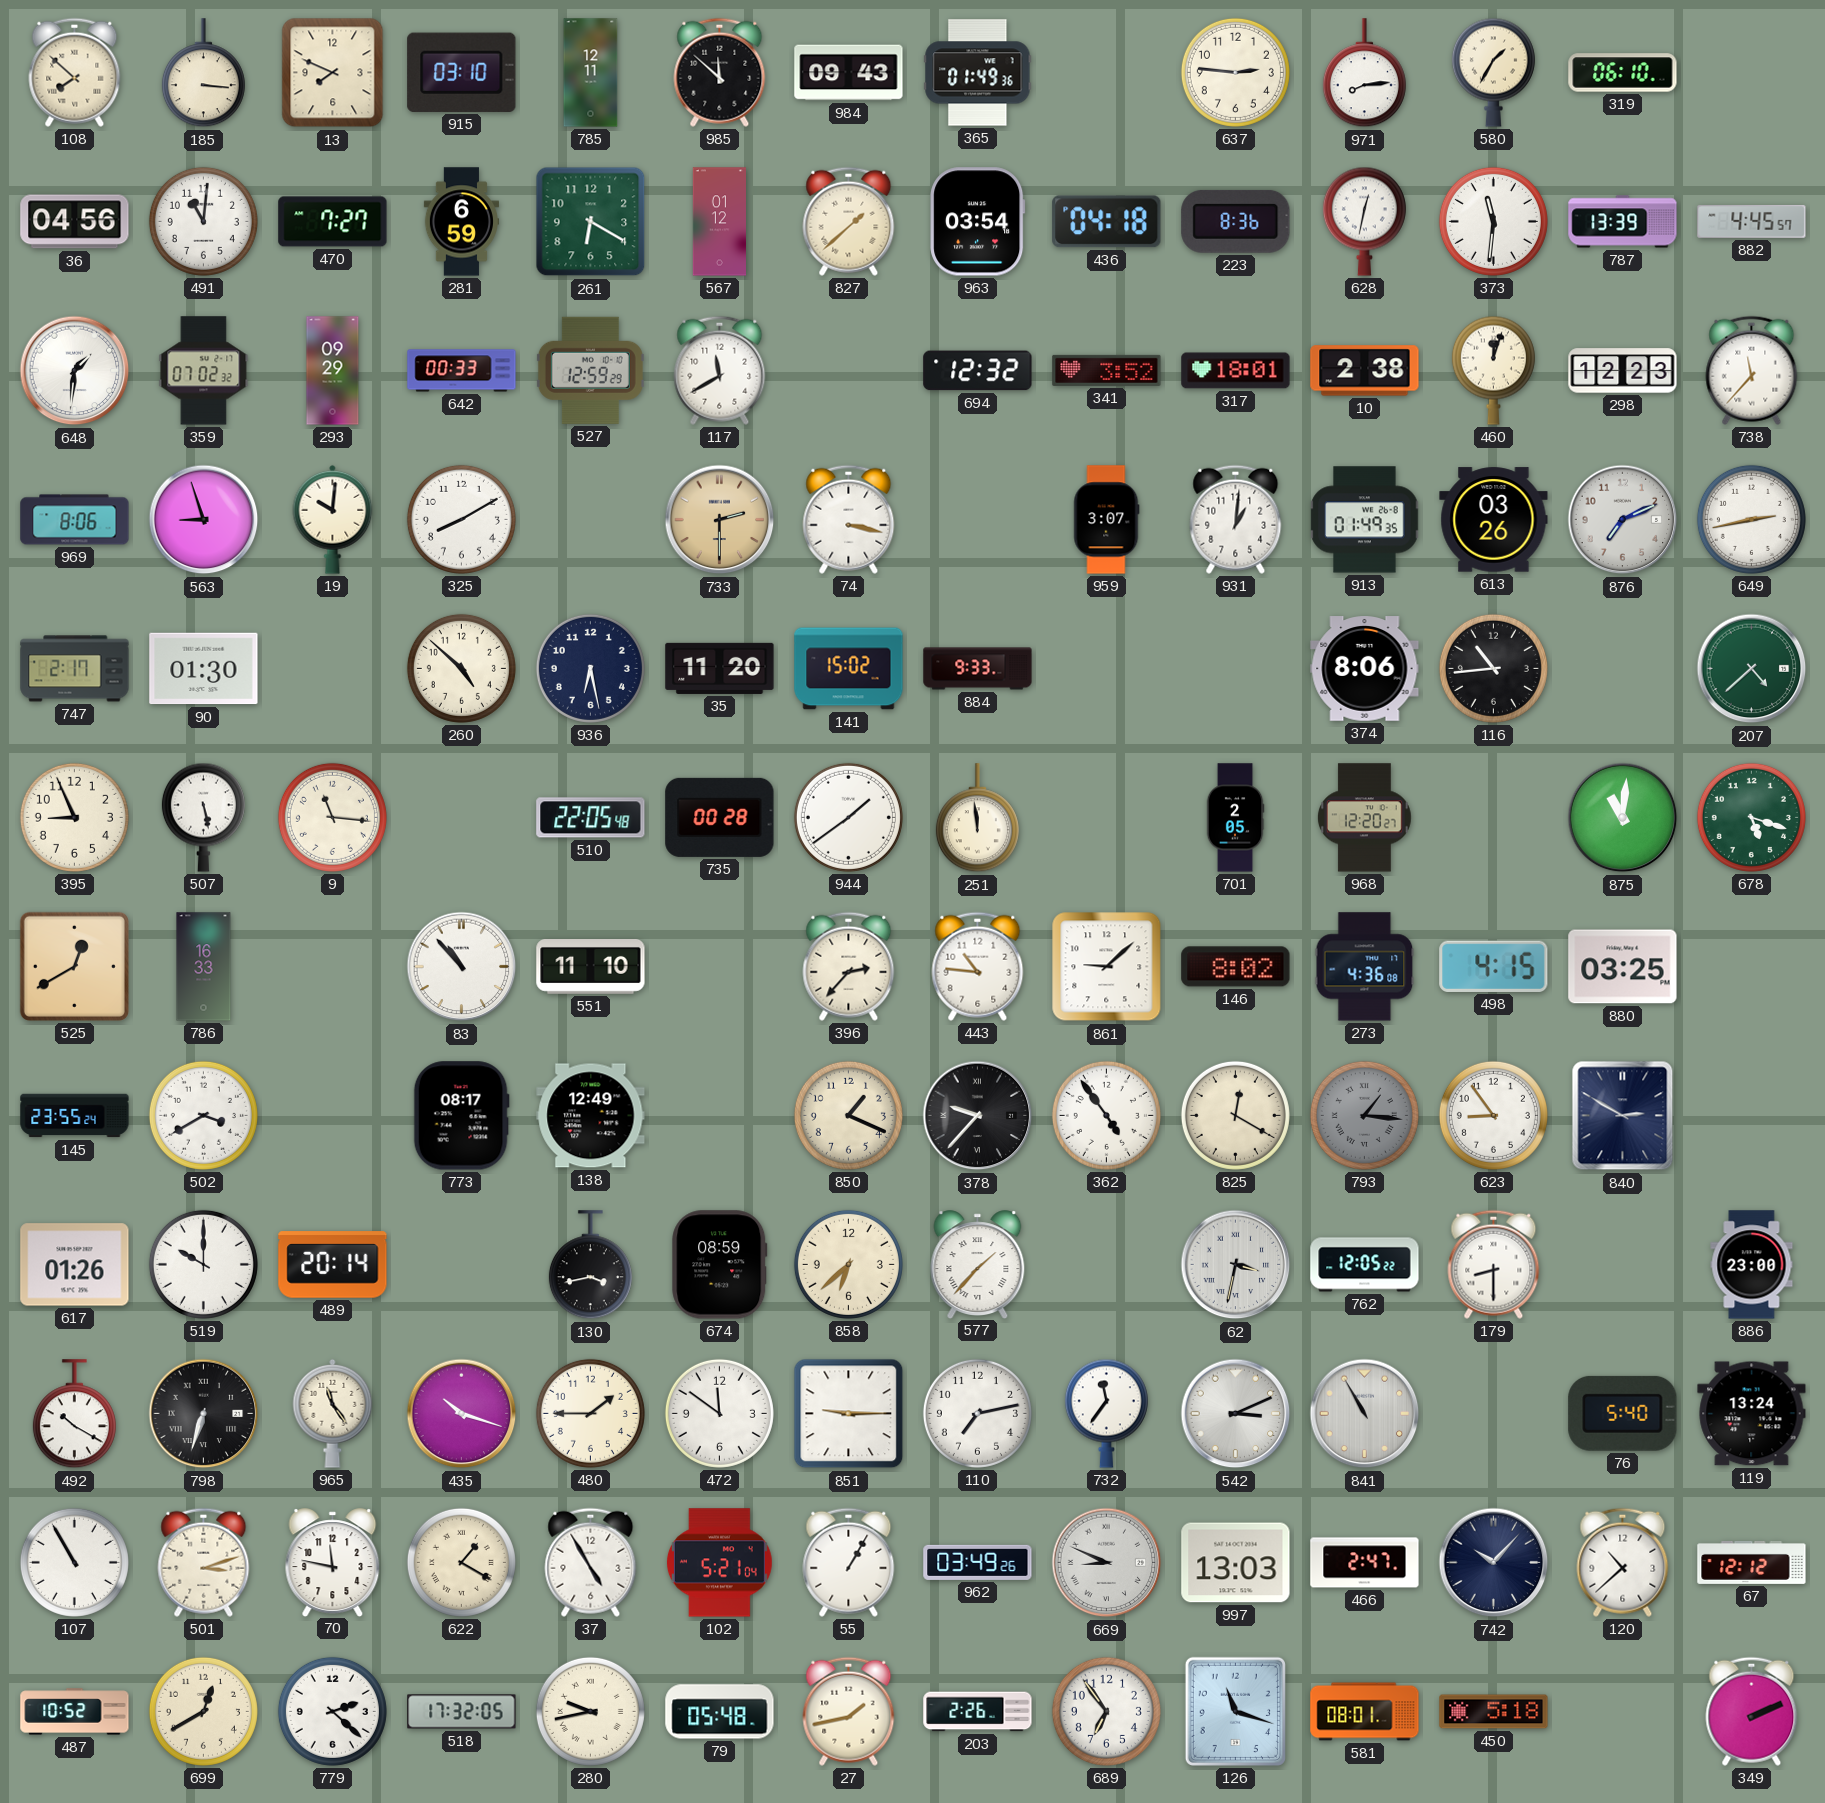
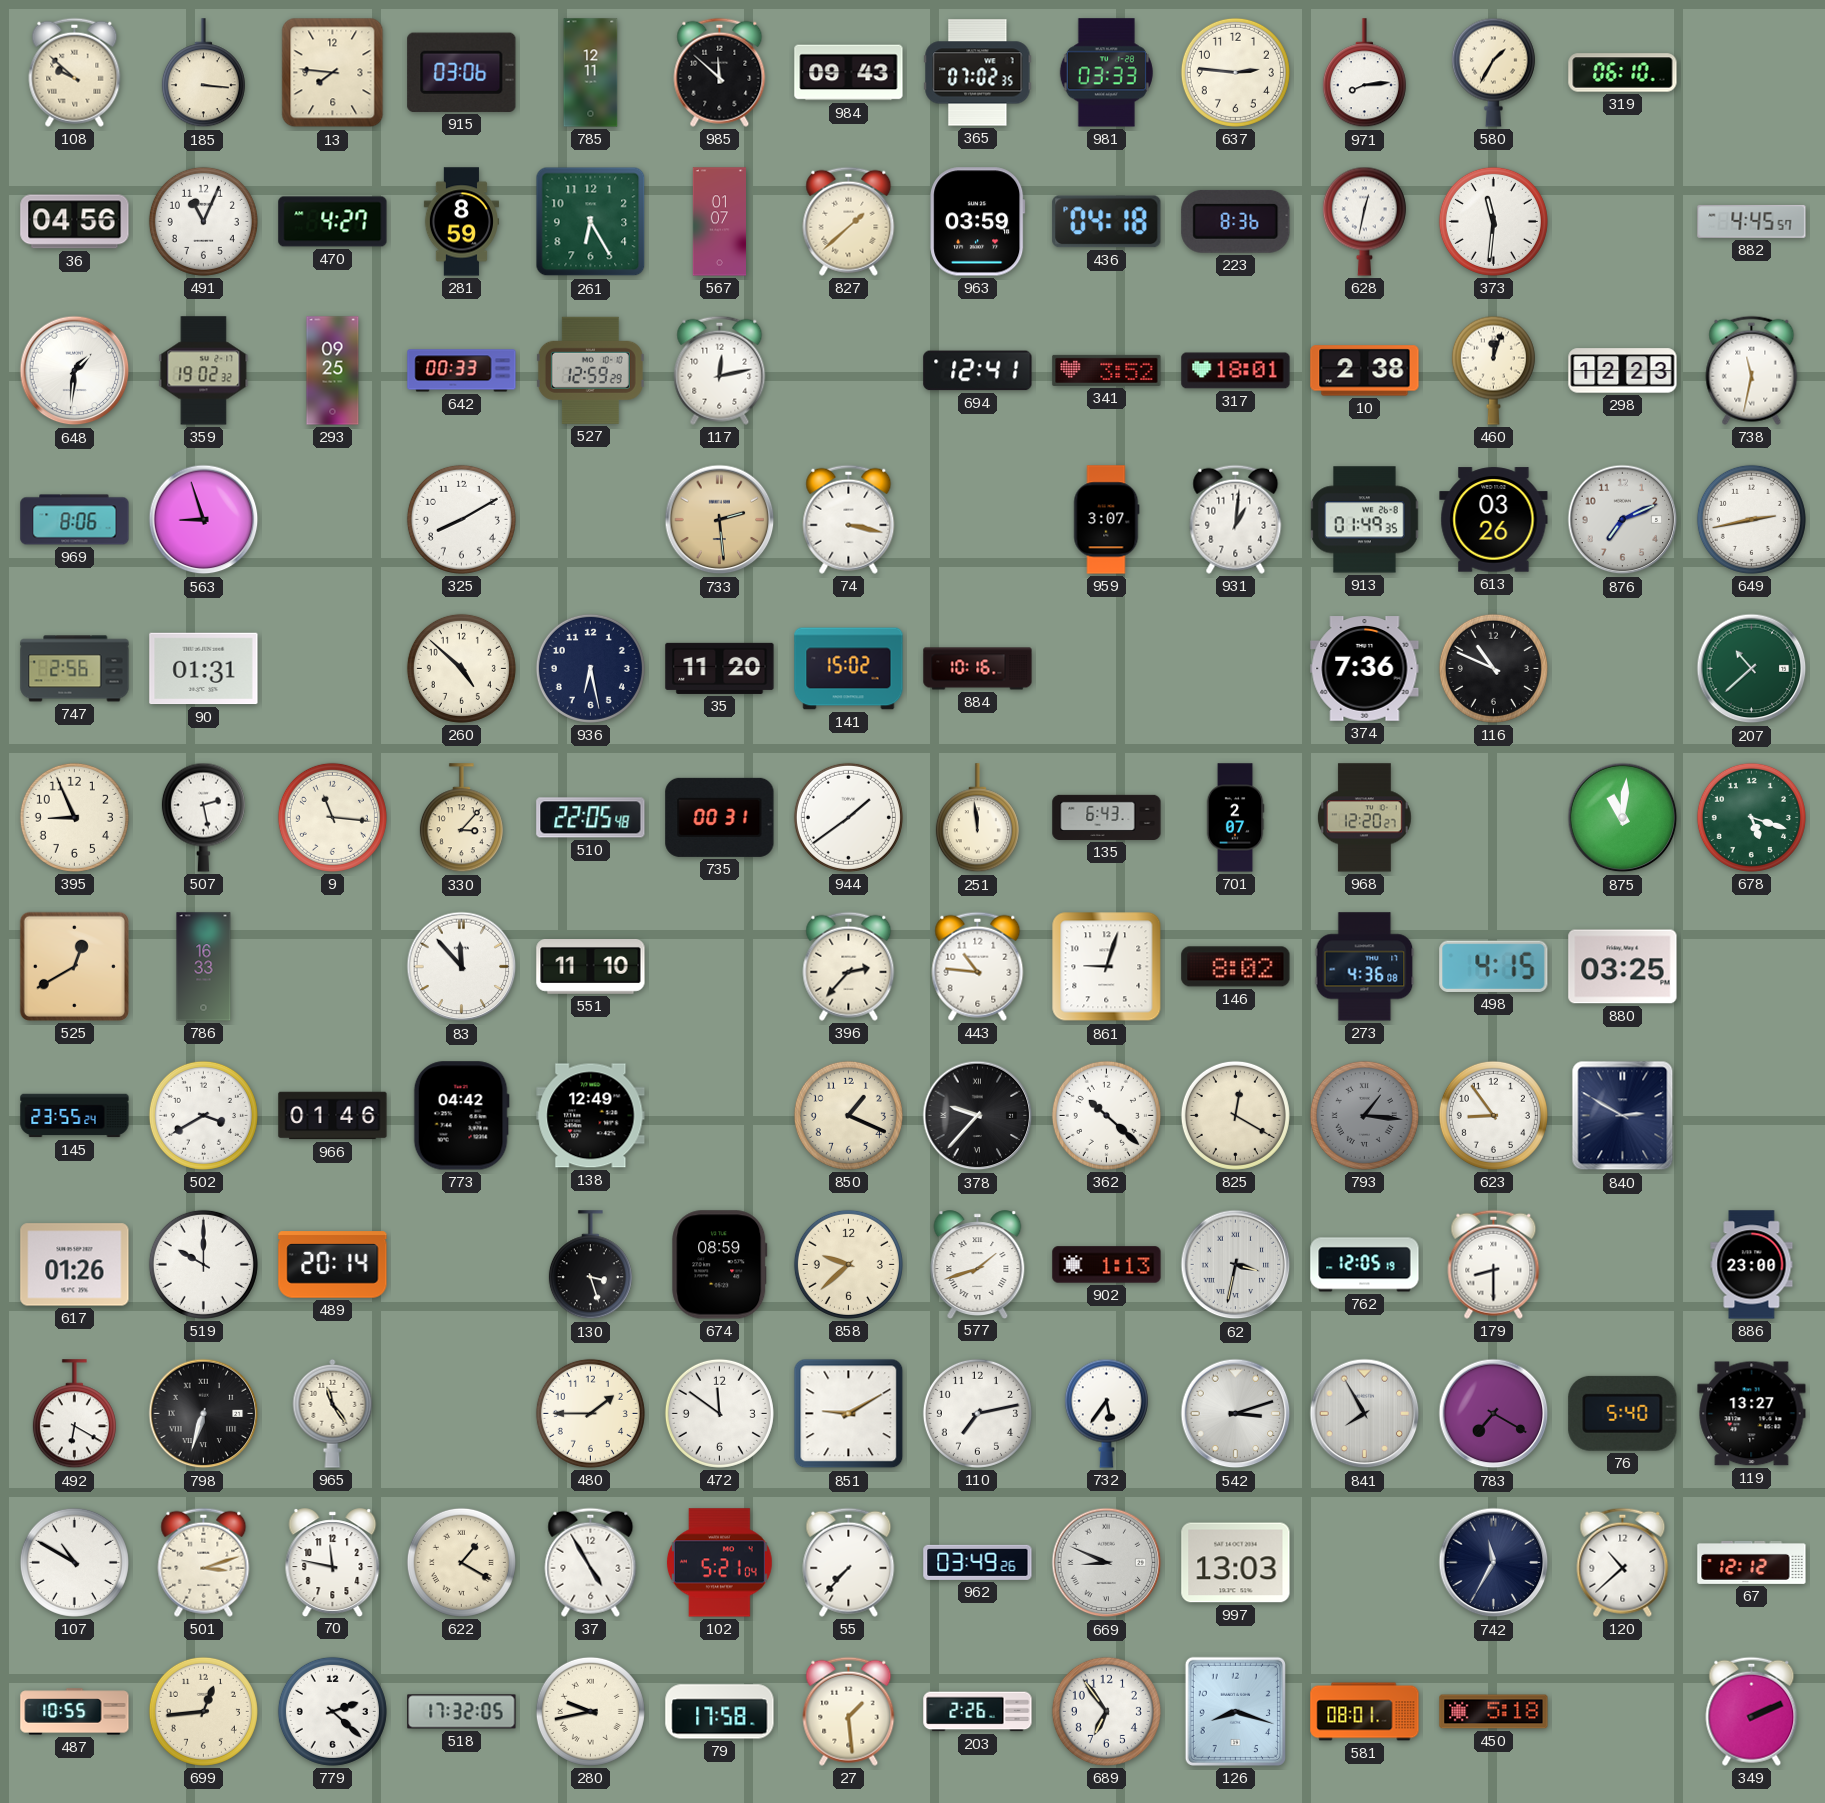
108: 7:52 -> 9:52 (75, 72)
13: 7:49 -> 7:46 (333, 73)
915: 03:10 -> 03:06 (462, 72)
365: 01:49 -> 07:02 (978, 73)
981: none -> 03:33 (1106, 73)
491: 11:01 -> 11:04 (203, 221)
470: 7:27 -> 4:27 (333, 222)
281: 6:59 -> 8:59 (461, 222)
261: 6:20 -> 6:25 (591, 222)
567: 01:12 -> 01:07 (719, 222)
963: 03:54 -> 03:59 (978, 222)
787: 13:39 -> none (1623, 222)
359: 07:02 -> 19:02 (204, 371)
293: 09:29 -> 09:25 (333, 371)
117: 11:40 -> 12:13 (720, 370)
694: 12:32 -> 12:41 (978, 371)
738: 11:37 -> 11:32 (1752, 370)
19: 10:01 -> none (333, 519)
733: 2:30 -> 2:29 (720, 520)
747: 2:17 -> 2:56 (75, 669)
90: 01:30 -> 01:31 (204, 669)
884: 9:33 -> 10:16 (978, 669)
374: 8:06 -> 7:36 (1365, 669)
116: 10:44 -> 10:49 (1493, 668)
207: 4:38 -> 10:38 (1752, 669)
507: 5:28 -> 2:28 (203, 817)
330: none -> 3:07 (461, 818)
735: 00:28 -> 00:31 (720, 817)
135: none -> 6:43 (1107, 817)
701: 2:05 -> 2:07 (1235, 818)
83: 10:53 -> 11:53 (462, 967)
861: 9:08 -> 9:03 (1107, 967)
966: none -> 01:46 (333, 1116)
773: 08:17 -> 04:42 (461, 1116)
362: 4:54 -> 10:22 (1106, 1115)
130: 3:43 -> 3:27 (590, 1265)
858: 6:38 -> 9:38 (848, 1264)
577: 1:37 -> 1:42 (978, 1264)
902: none -> 1:13 (1107, 1265)
762: 12:05:22 -> 12:05:19 (1365, 1265)
492: 10:20 -> 6:20 (74, 1414)
435: 10:18 -> none (462, 1414)
851: 9:15 -> 9:10 (849, 1414)
732: 11:36 -> 5:36 (1106, 1413)
542: 3:11 -> 3:12 (1236, 1414)
841: 10:55 -> 7:55 (1365, 1414)
783: none -> 7:20 (1494, 1414)
119: 13:24 -> 13:27 (1752, 1414)
107: 10:55 -> 10:50 (74, 1562)
55: 1:05 -> 7:37 (849, 1562)
466: 2:47 -> none (1365, 1563)
742: 10:07 -> 11:35 (1494, 1563)
487: 10:52 -> 10:55 (75, 1712)
699: 12:40 -> 12:44 (203, 1711)
79: 05:48 -> 17:58 (720, 1712)
27: 1:43 -> 1:29 (849, 1711)
126: 11:18 -> 8:18 (1235, 1711)
